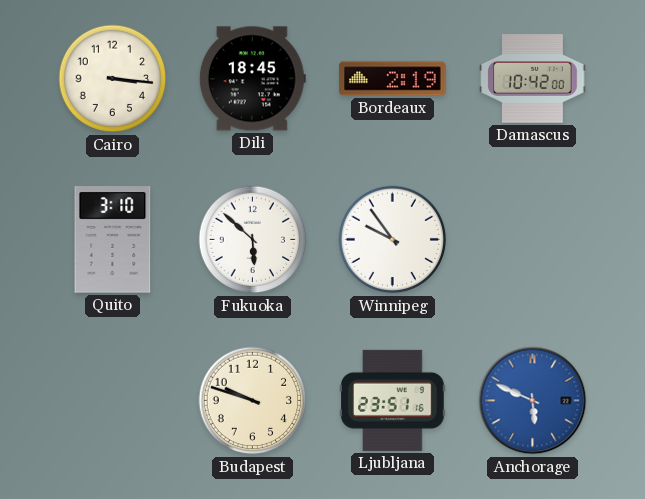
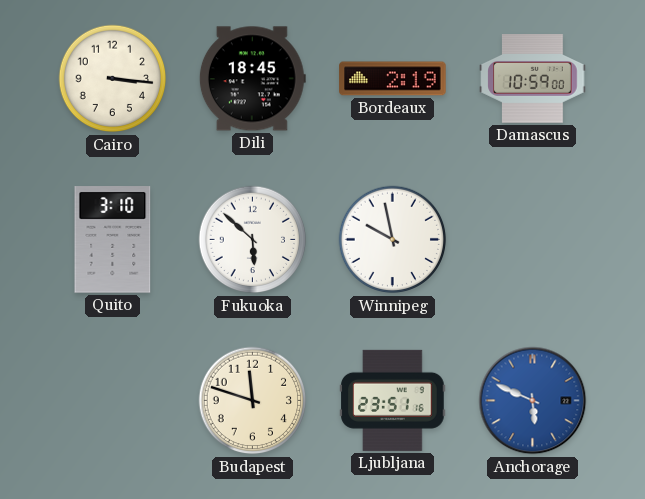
Damascus: 10:42 -> 10:59 (533, 79)
Winnipeg: 9:54 -> 9:58 (393, 240)
Budapest: 9:48 -> 11:48 (253, 401)
